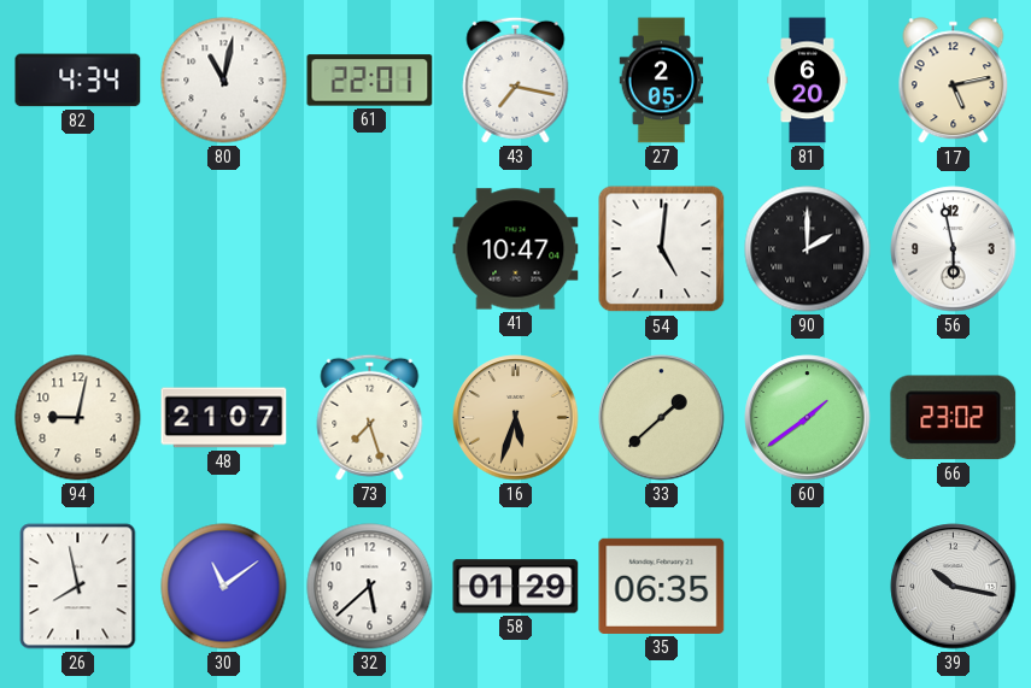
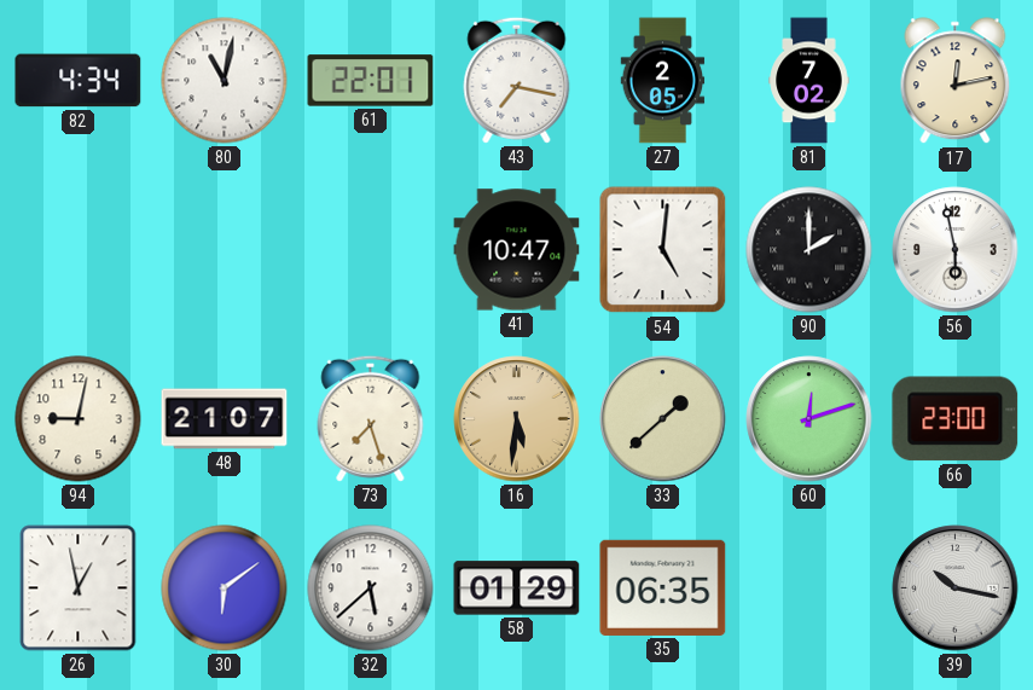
81: 6:20 -> 7:02 (809, 81)
17: 5:13 -> 12:13 (956, 81)
16: 5:33 -> 5:31 (517, 419)
60: 1:39 -> 12:12 (809, 419)
66: 23:02 -> 23:00 (956, 419)
26: 7:58 -> 12:58 (79, 588)
30: 11:09 -> 6:09 (225, 588)
